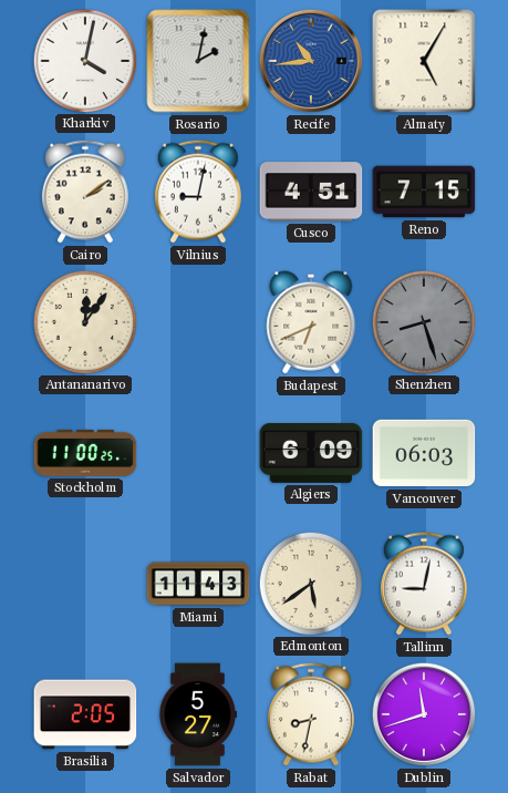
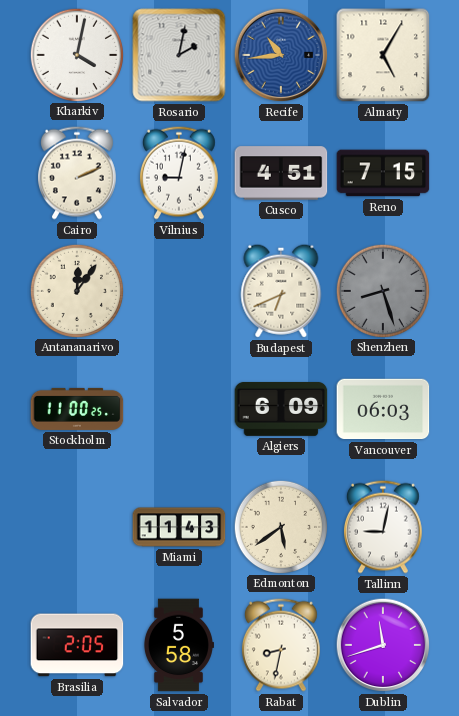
Cairo: 2:09 -> 2:11 (77, 173)
Salvador: 5:27 -> 5:58 (178, 645)
